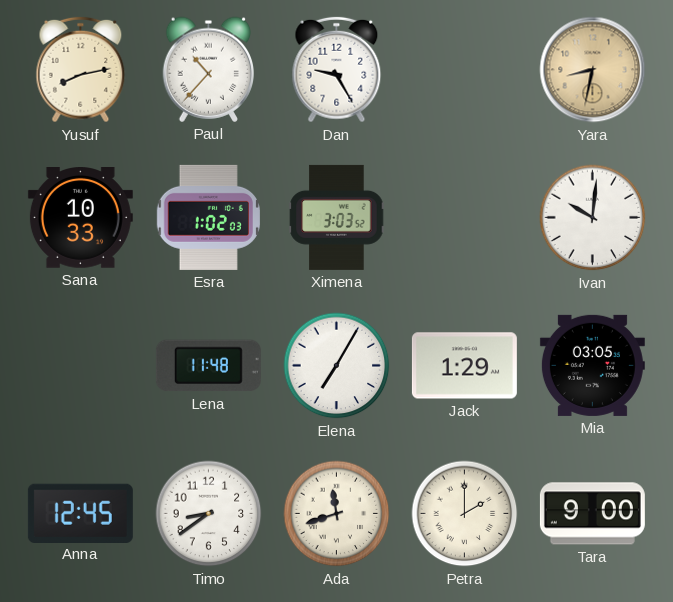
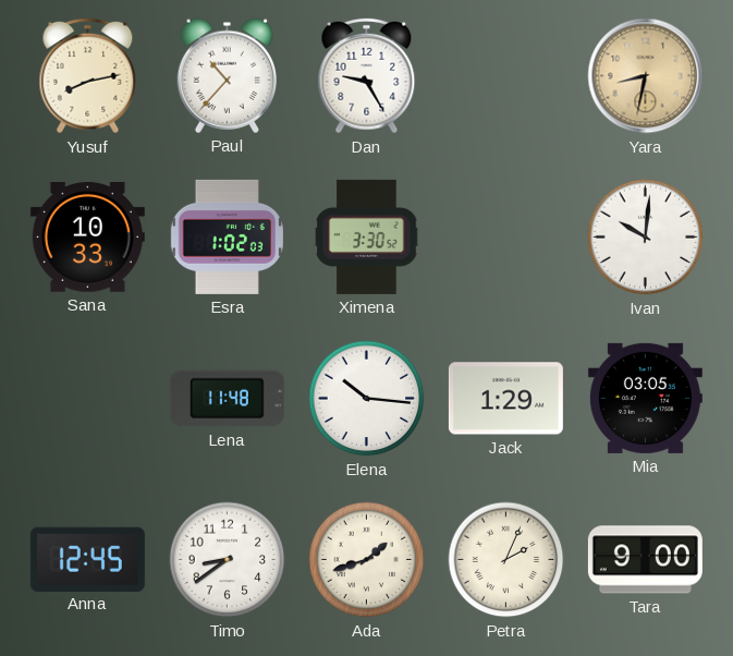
Ximena: 3:03 -> 3:30 (367, 236)
Elena: 7:05 -> 10:16 (367, 399)
Ada: 11:42 -> 1:42 (367, 560)
Petra: 2:00 -> 2:04 (506, 560)
